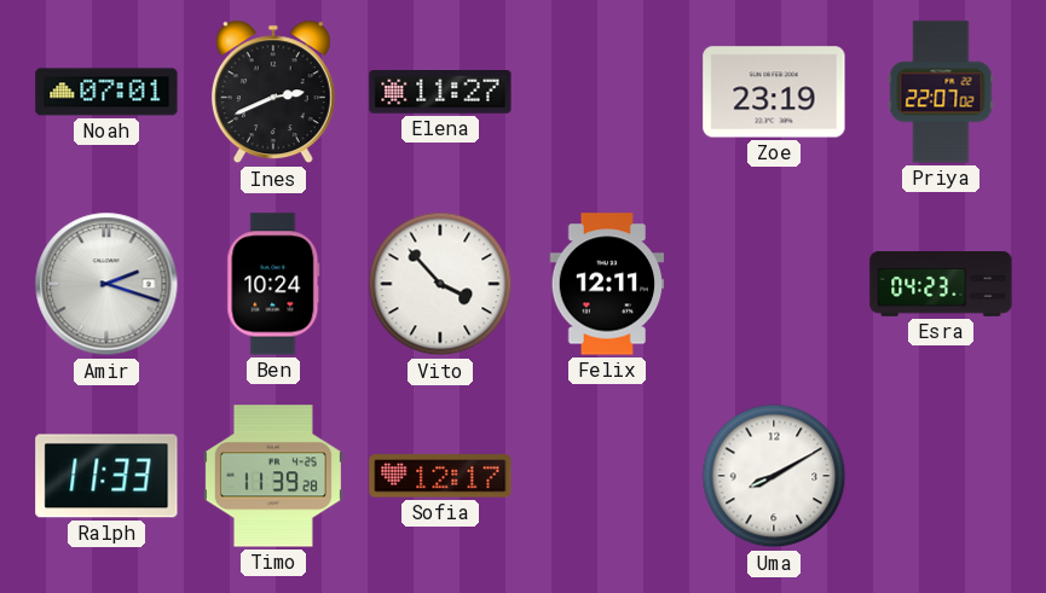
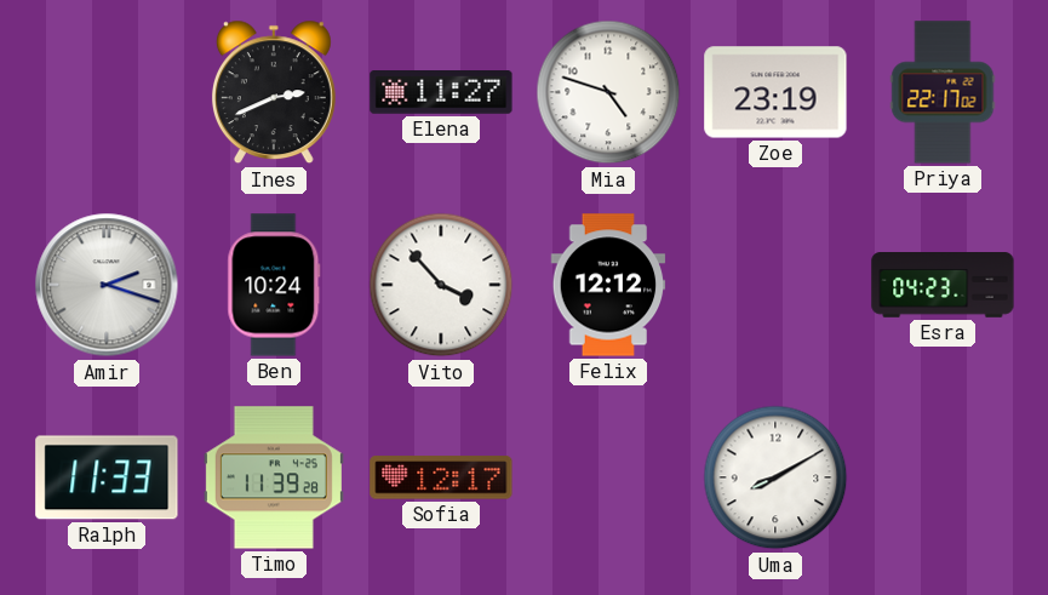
Noah: 07:01 -> none (106, 92)
Mia: none -> 4:48 (608, 92)
Priya: 22:07 -> 22:17 (943, 92)
Felix: 12:11 -> 12:12 (608, 285)
